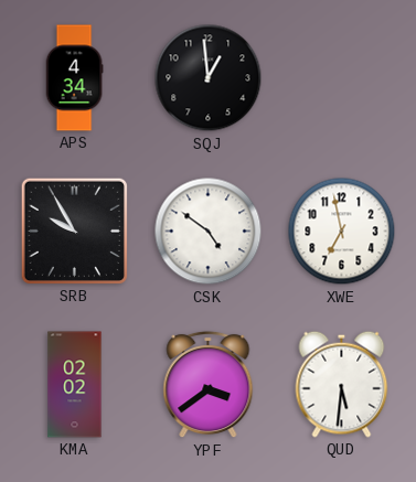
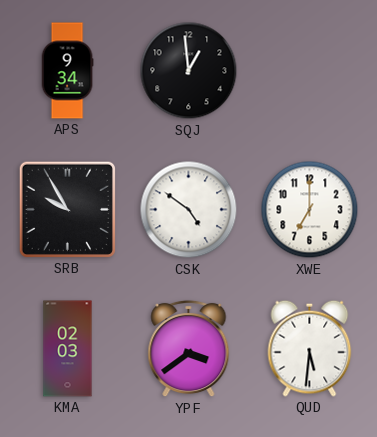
APS: 4:34 -> 9:34 (67, 71)
XWE: 6:58 -> 7:00 (310, 210)
KMA: 02:02 -> 02:03 (68, 349)
